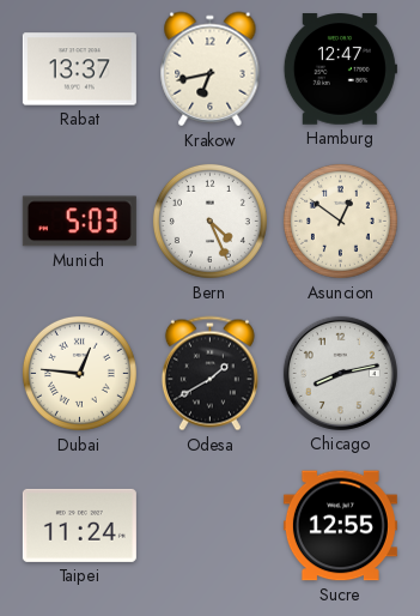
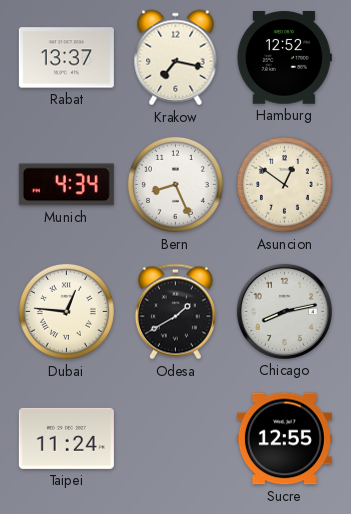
Krakow: 6:43 -> 7:17 (176, 58)
Hamburg: 12:47 -> 12:52 (284, 58)
Munich: 5:03 -> 4:34 (66, 185)
Bern: 4:26 -> 8:26 (175, 184)
